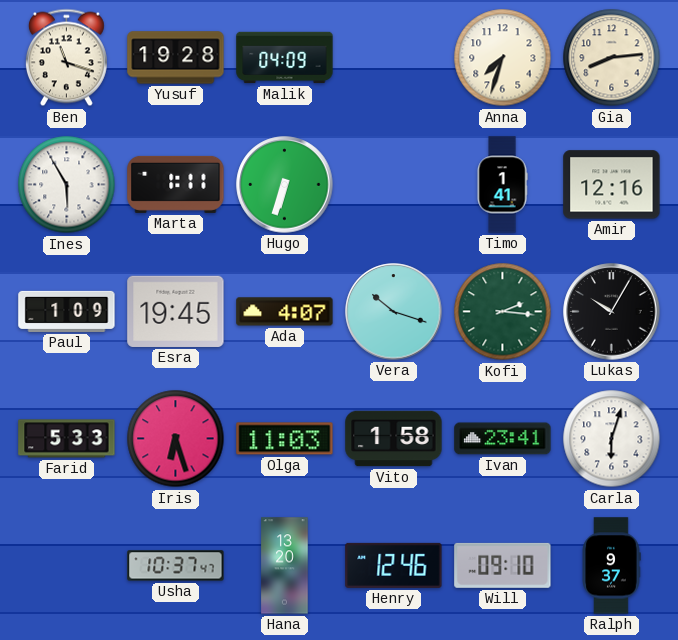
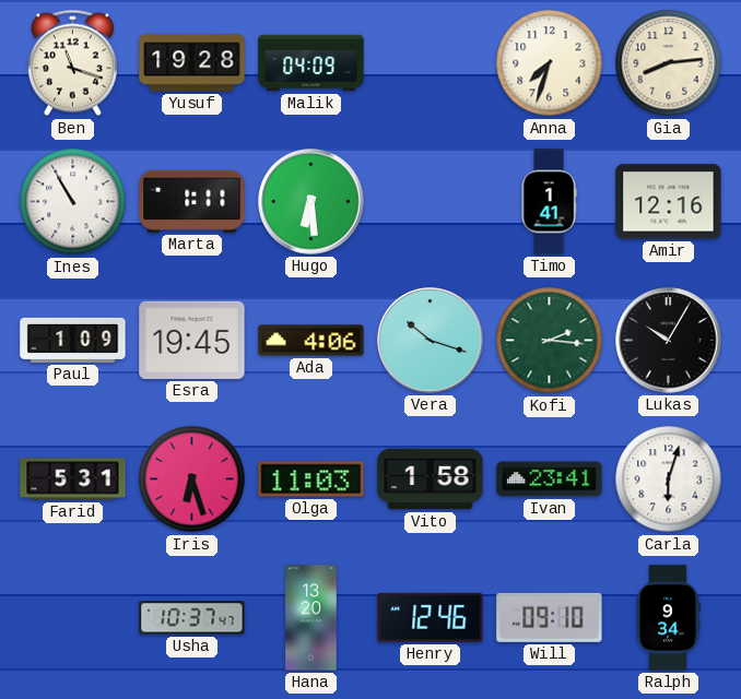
Ines: 5:55 -> 10:55 (73, 202)
Hugo: 6:33 -> 6:29 (311, 202)
Ada: 4:07 -> 4:06 (311, 341)
Farid: 5:33 -> 5:31 (73, 479)
Ralph: 9:37 -> 9:34 (668, 618)
